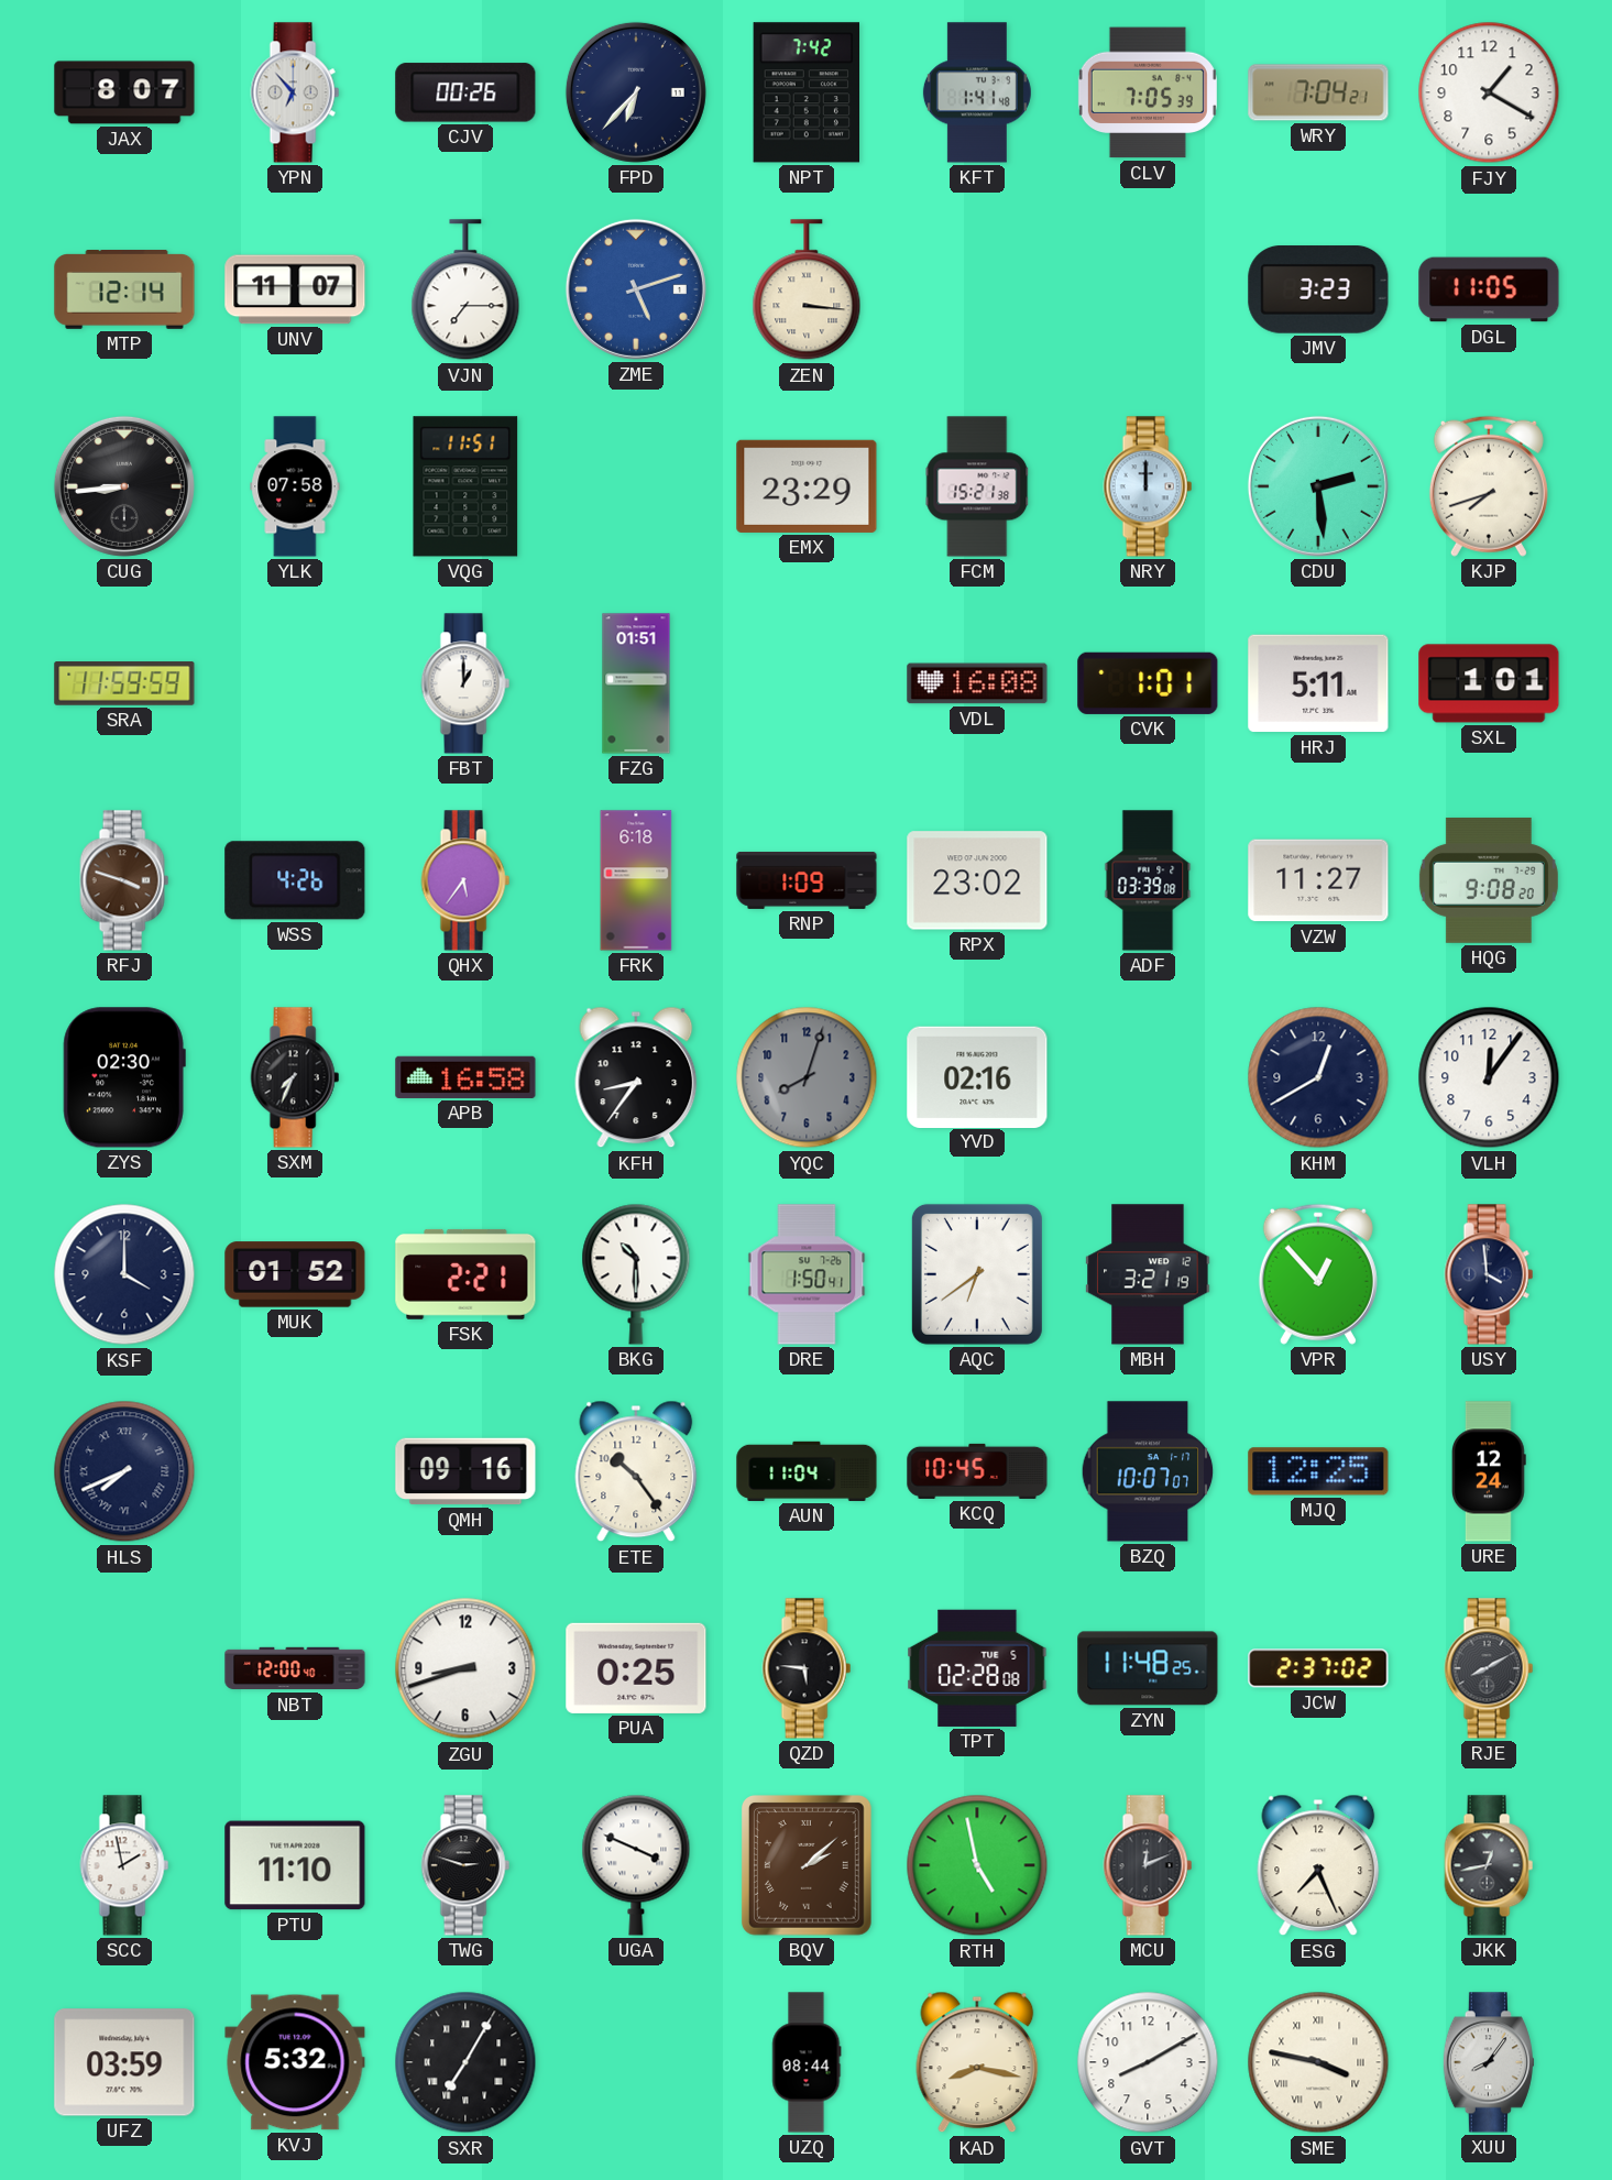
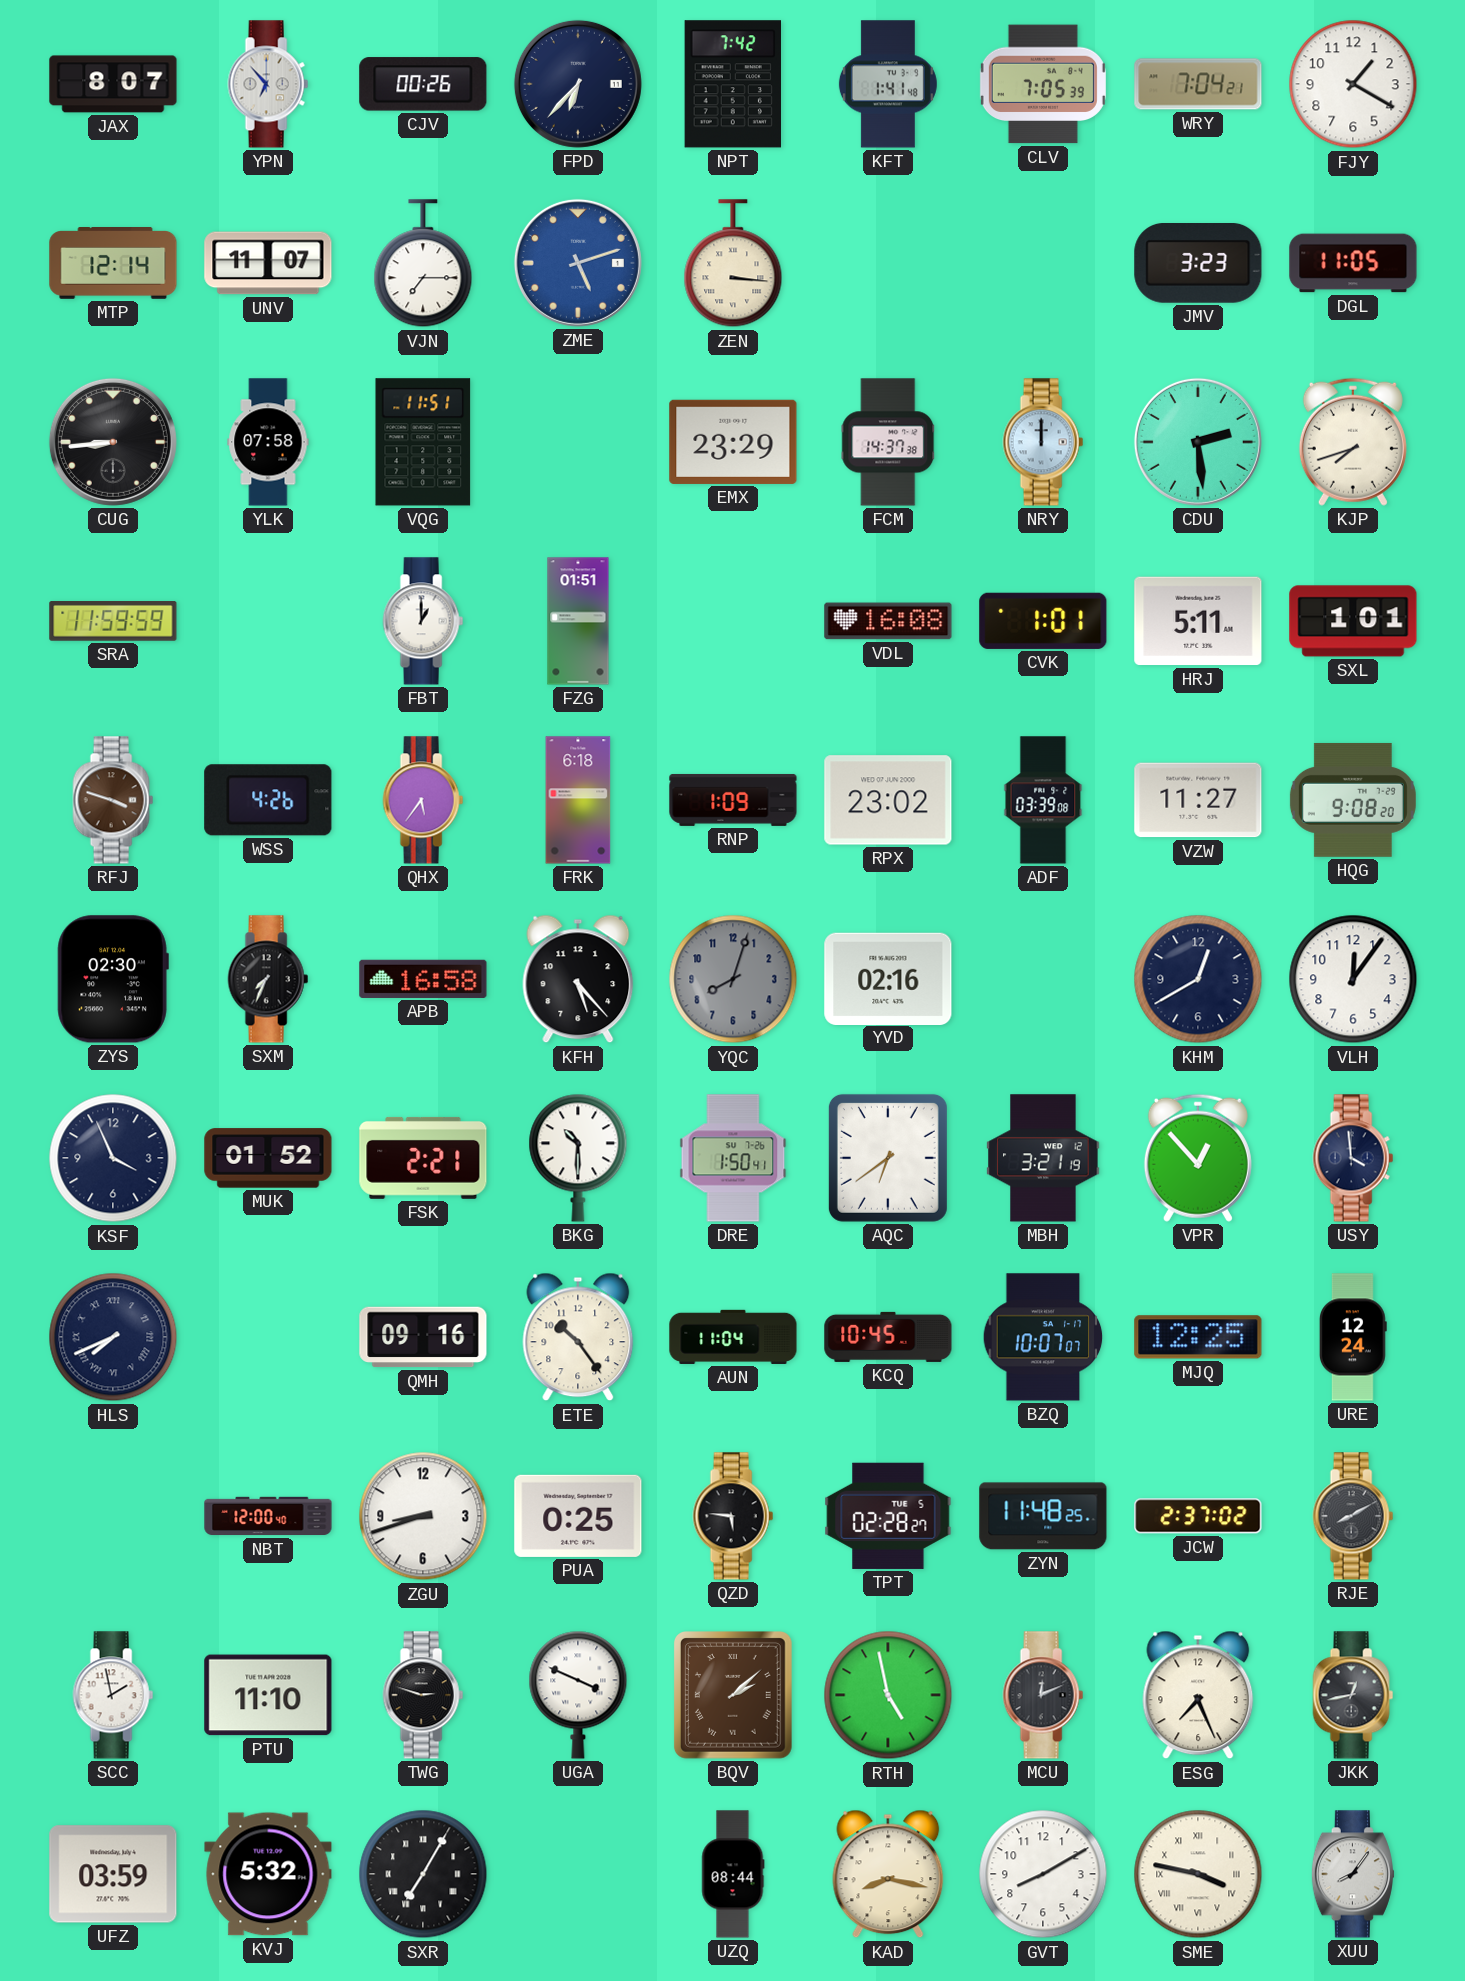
FCM: 15:21 -> 14:37 (888, 442)
KFH: 8:36 -> 5:23 (578, 979)
KSF: 4:00 -> 3:56 (113, 1158)
TPT: 02:28:08 -> 02:28:27 (888, 1516)
